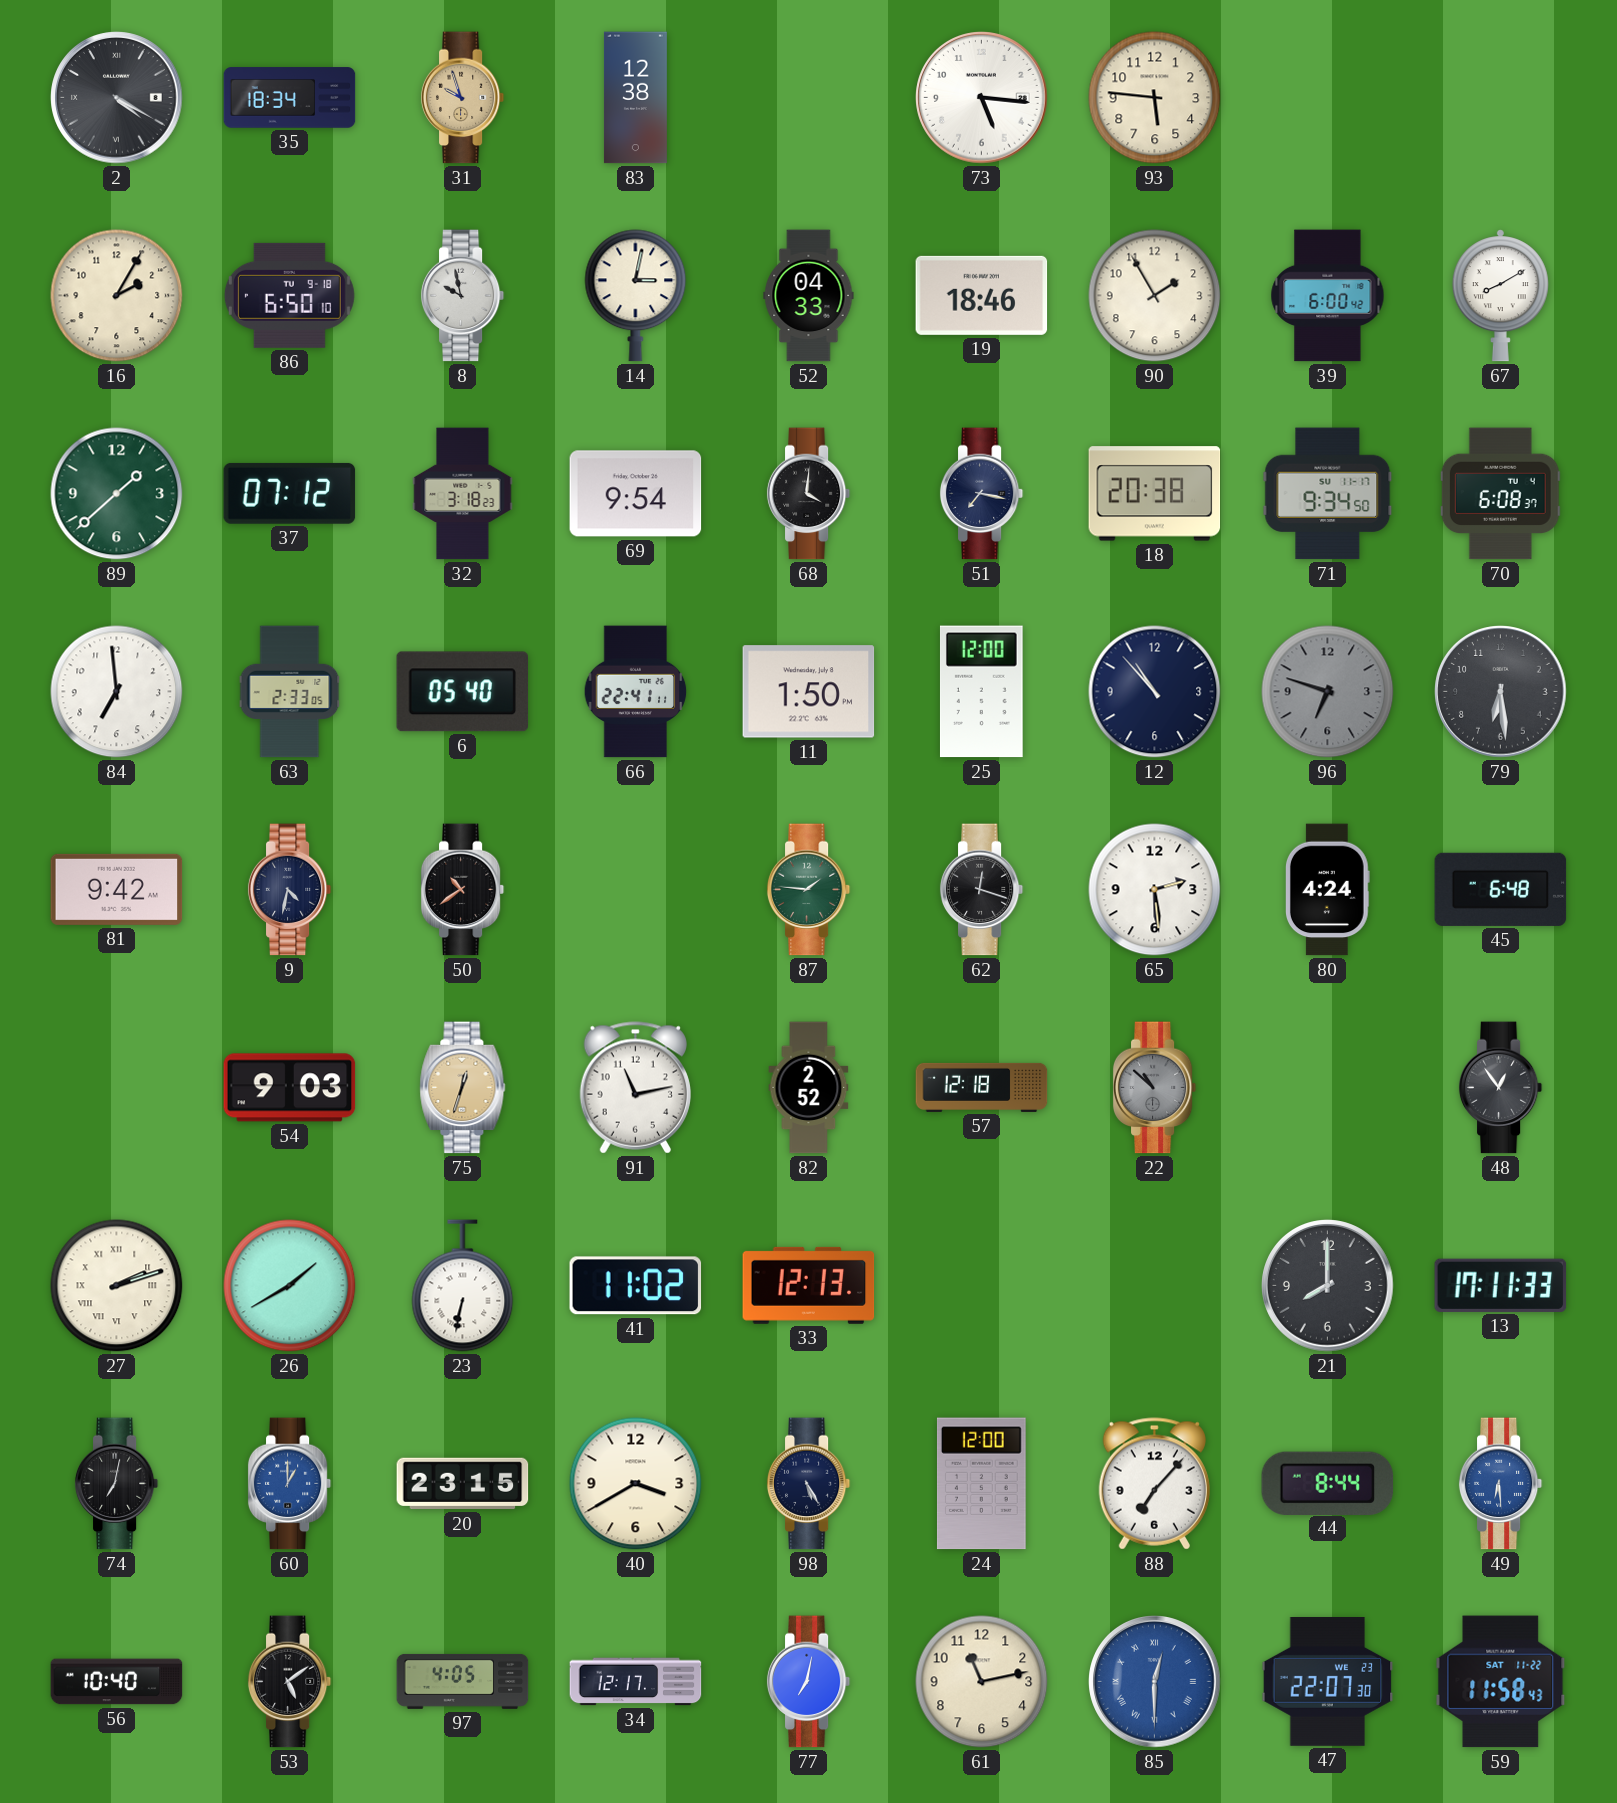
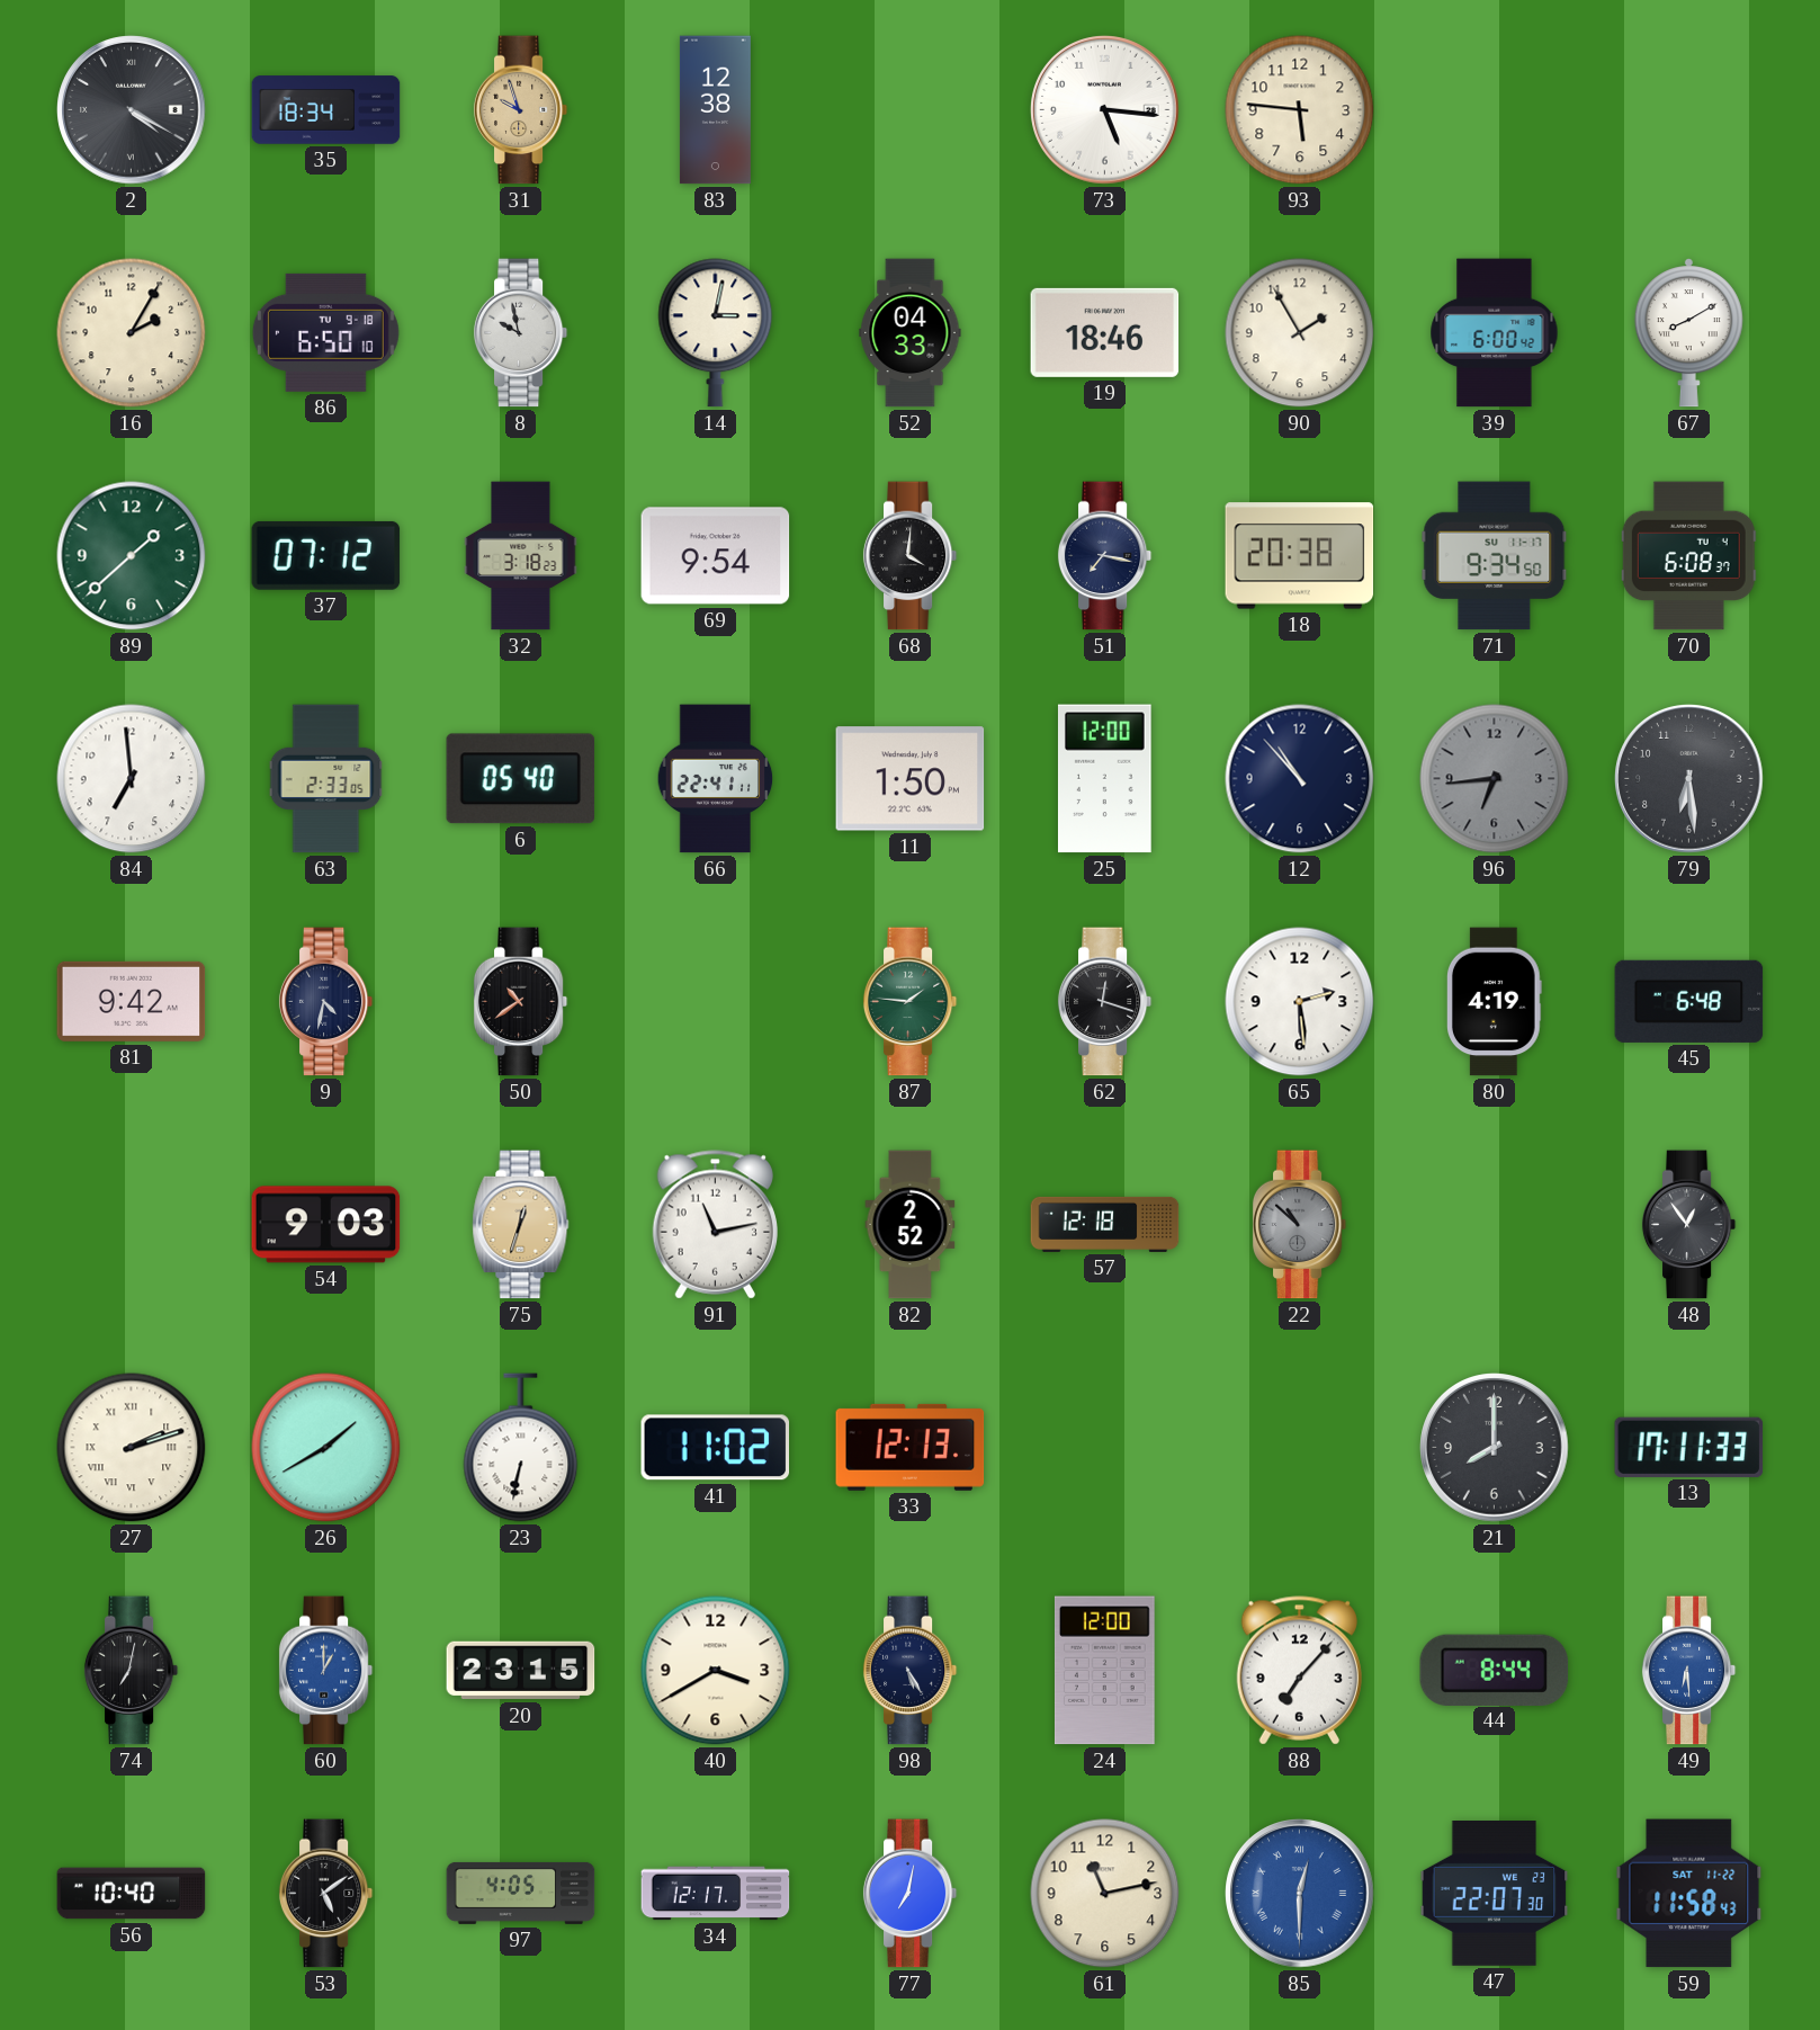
96: 6:48 -> 6:44 (1495, 779)
80: 4:24 -> 4:19 (1494, 1002)
